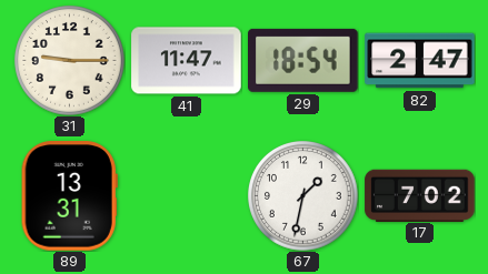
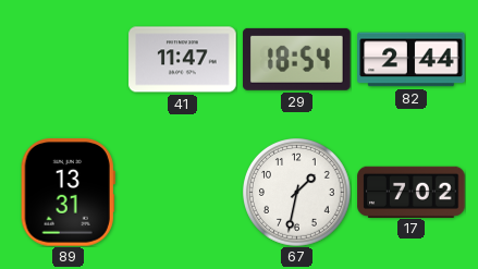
31: 9:15 -> none (70, 61)
82: 2:47 -> 2:44 (412, 60)
